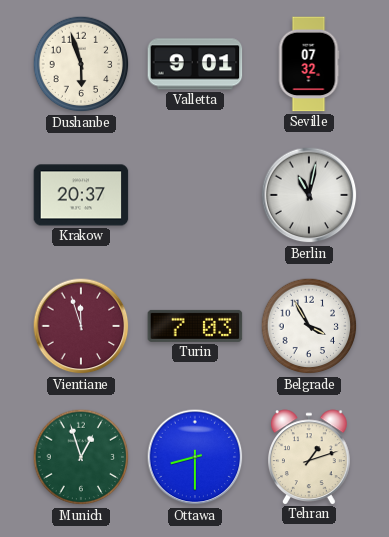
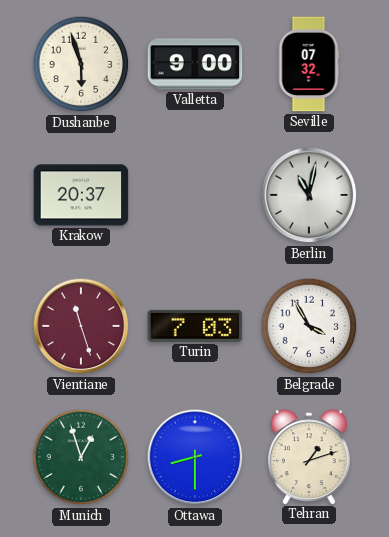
Valletta: 9:01 -> 9:00 (195, 64)
Vientiane: 11:57 -> 11:27 (81, 326)
